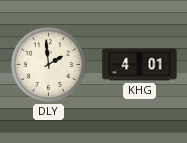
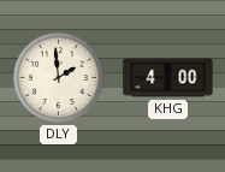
KHG: 4:01 -> 4:00 (168, 78)
